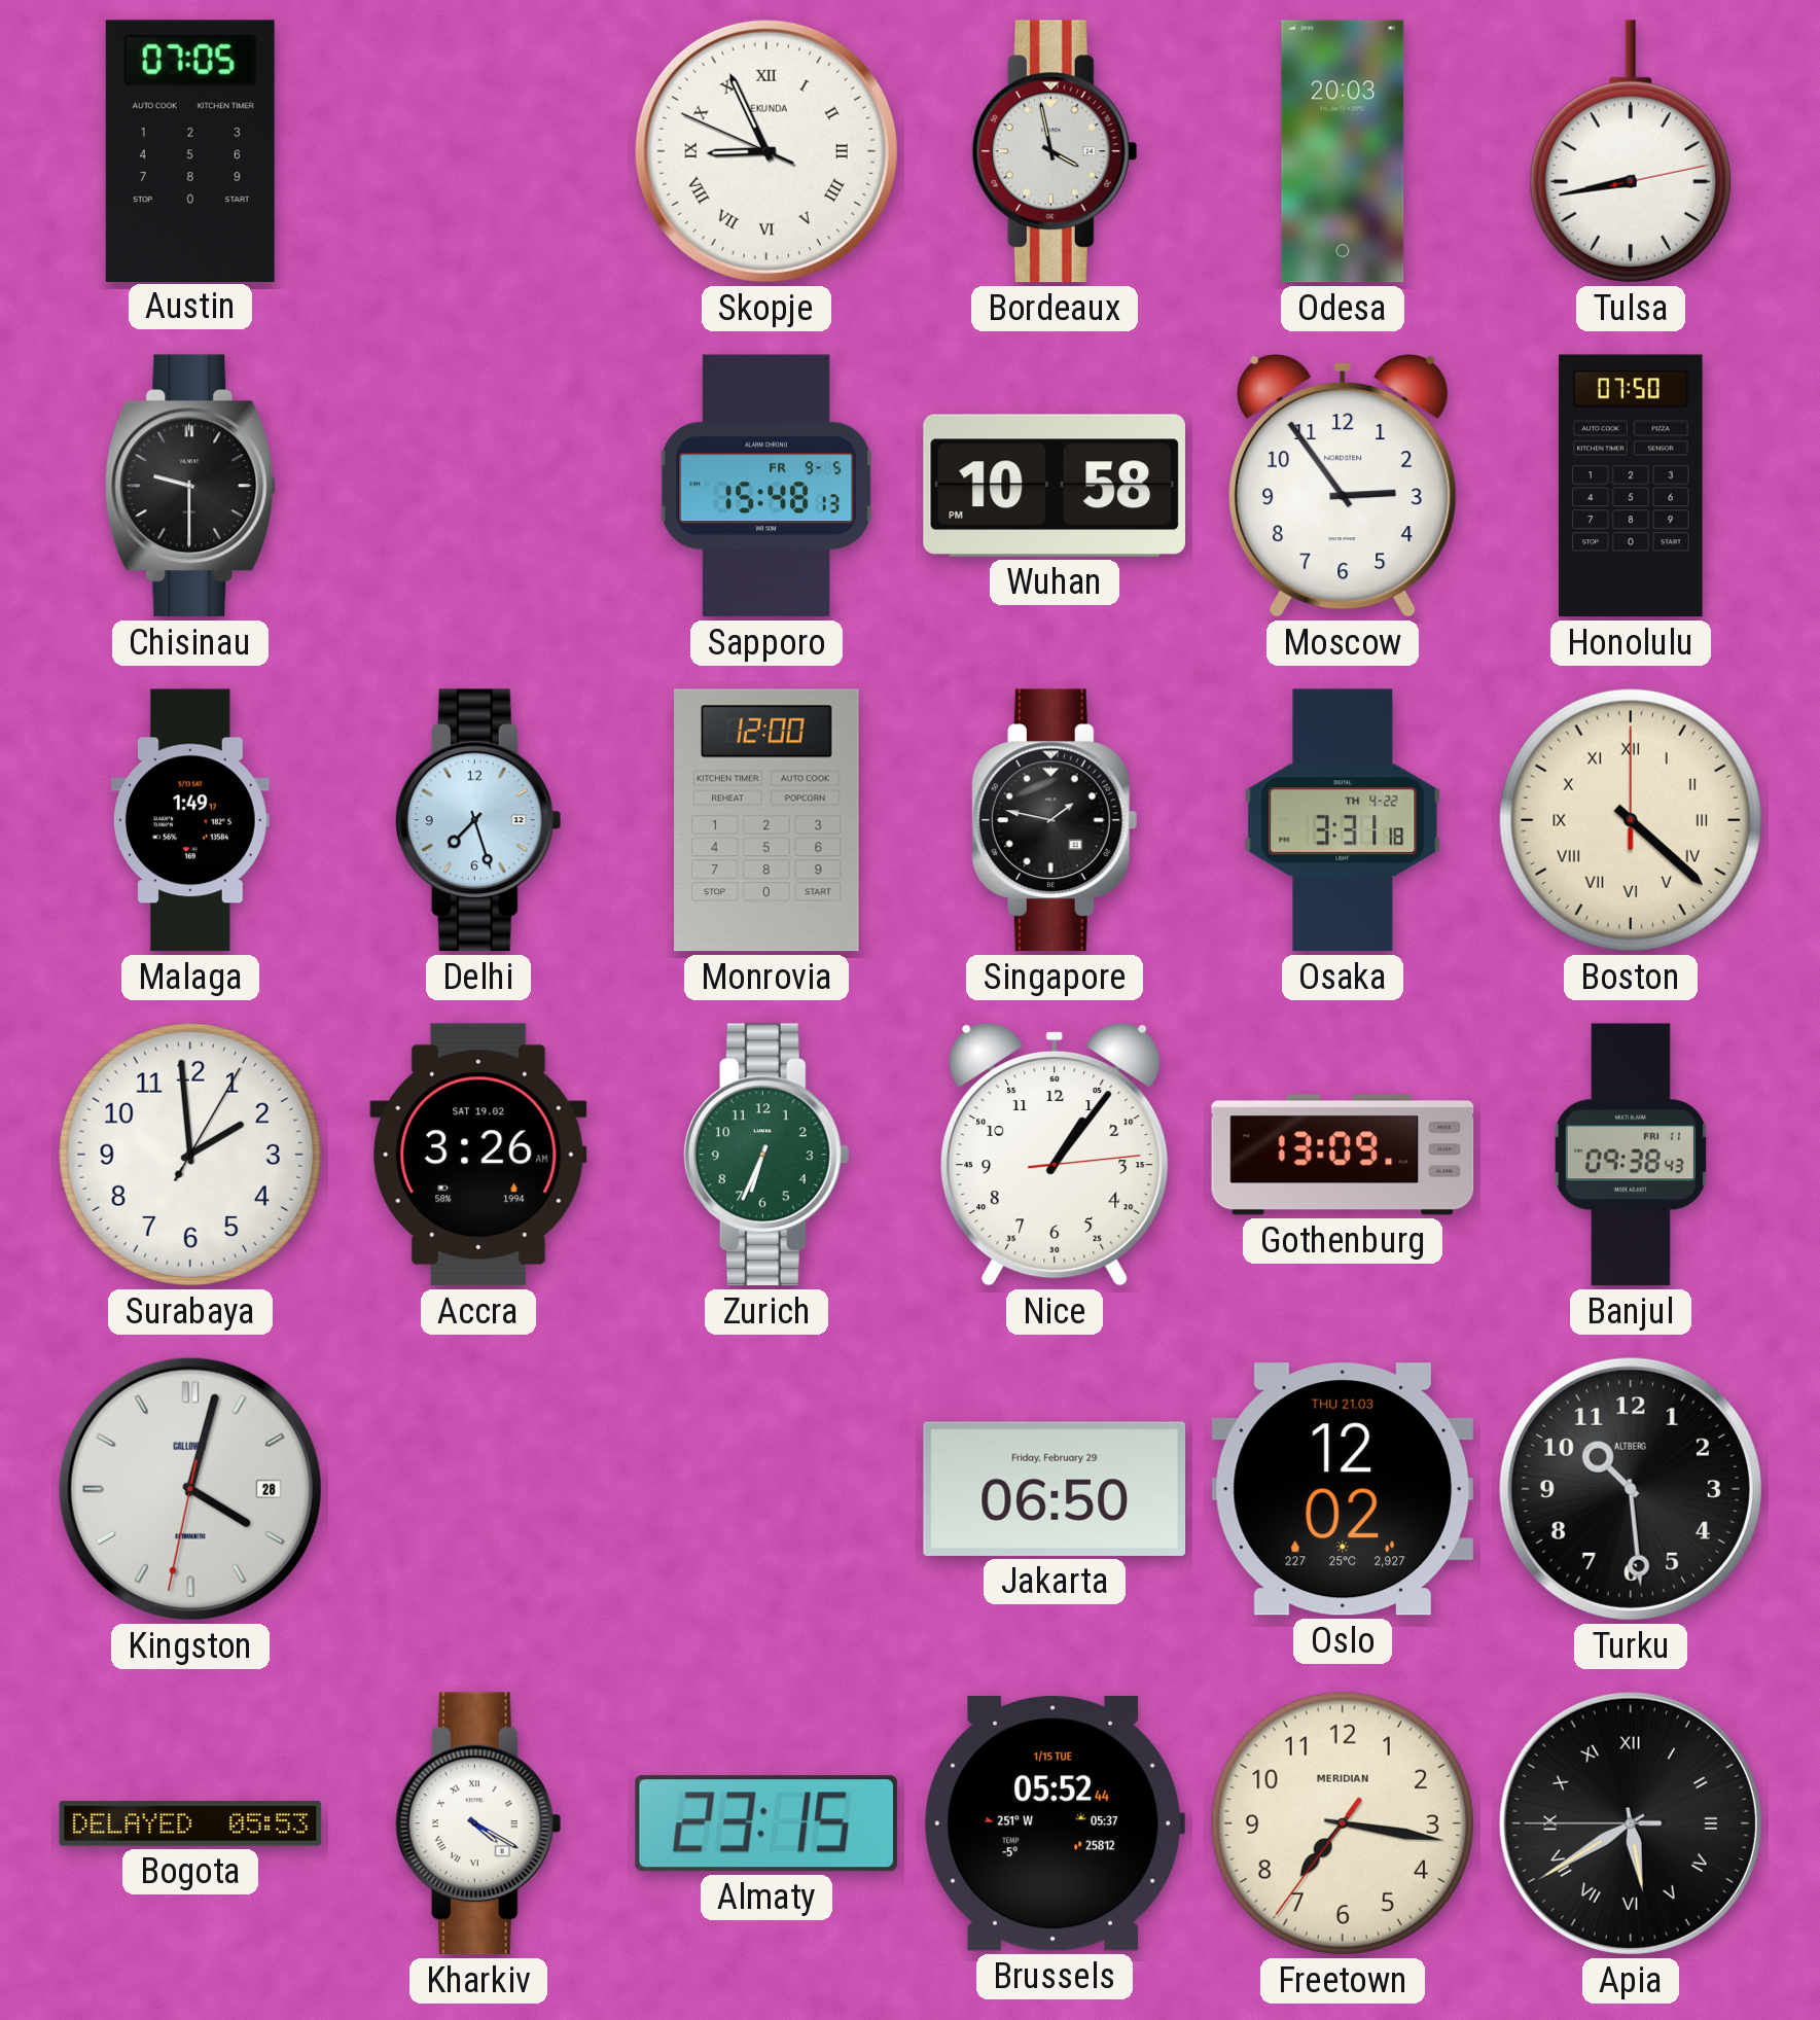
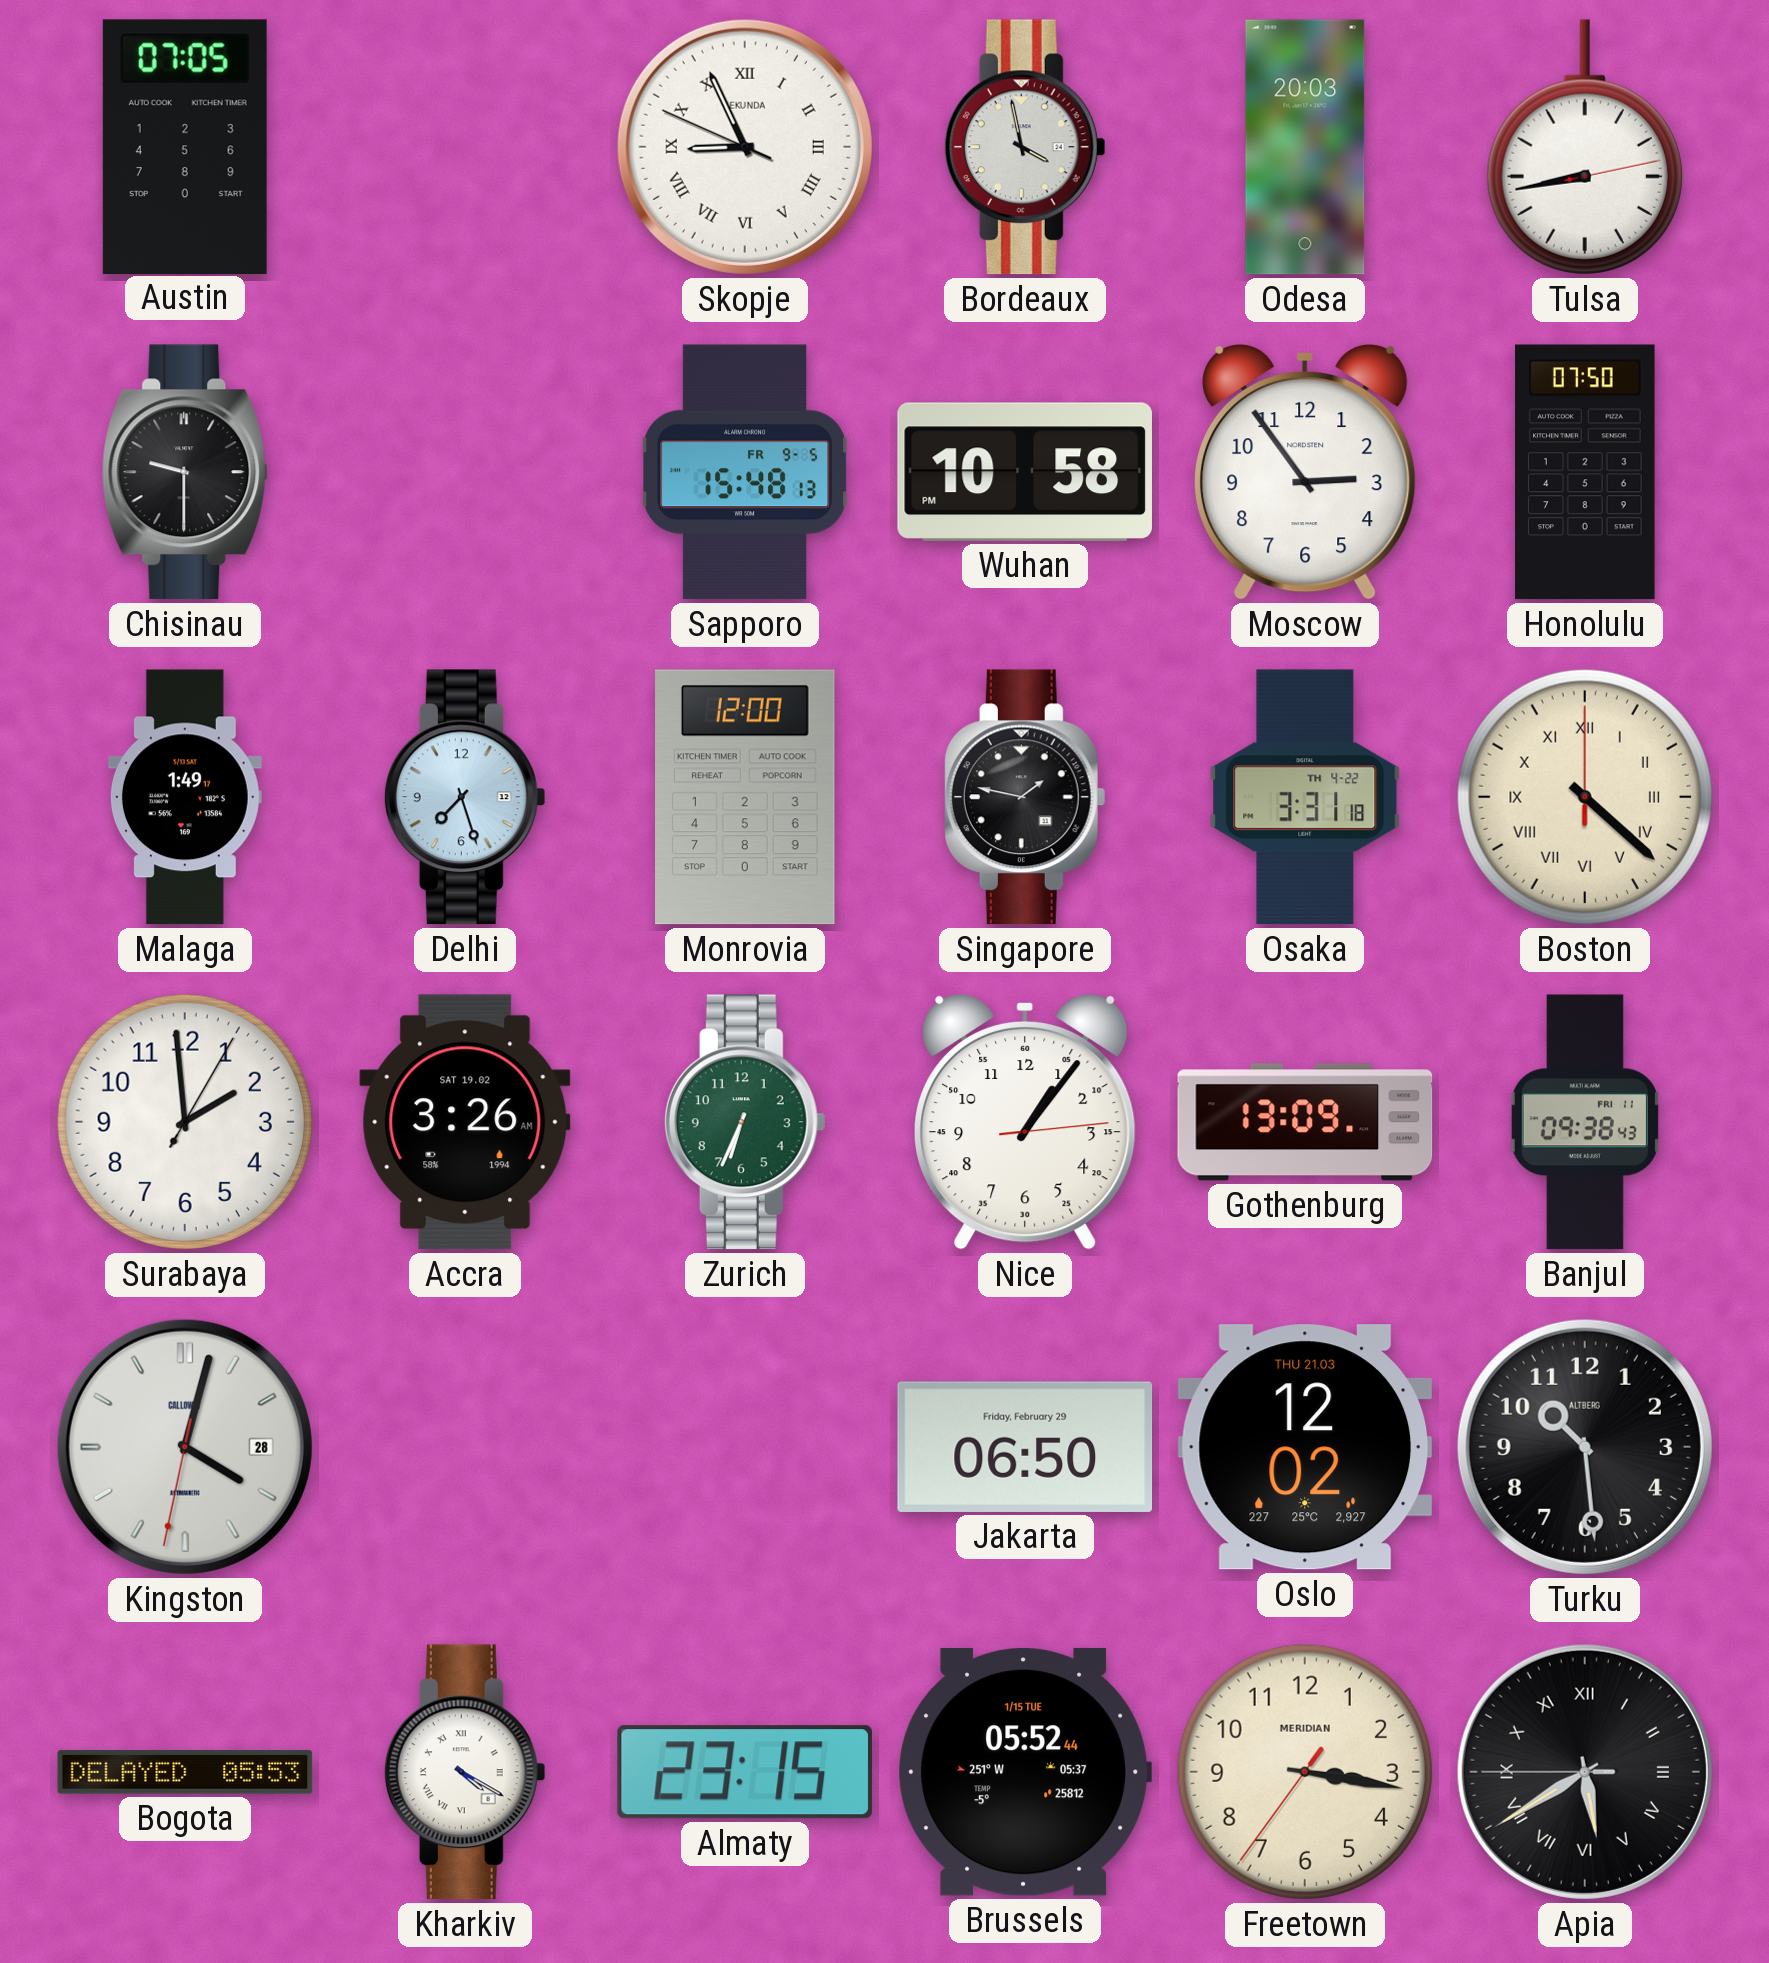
Freetown: 7:16 -> 3:16 (1305, 1772)
